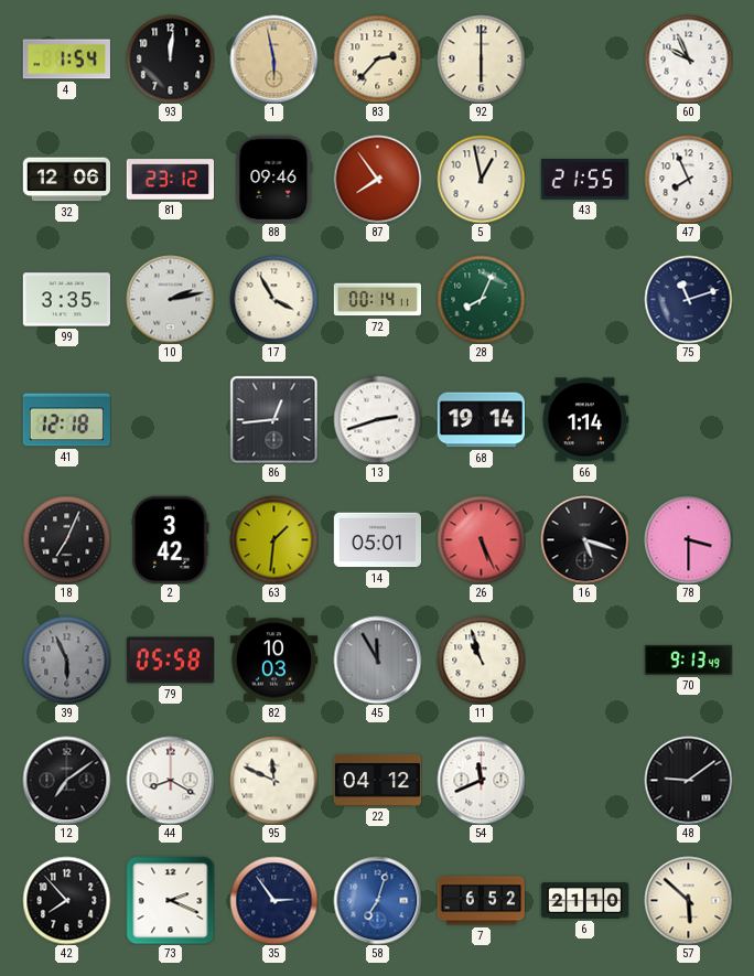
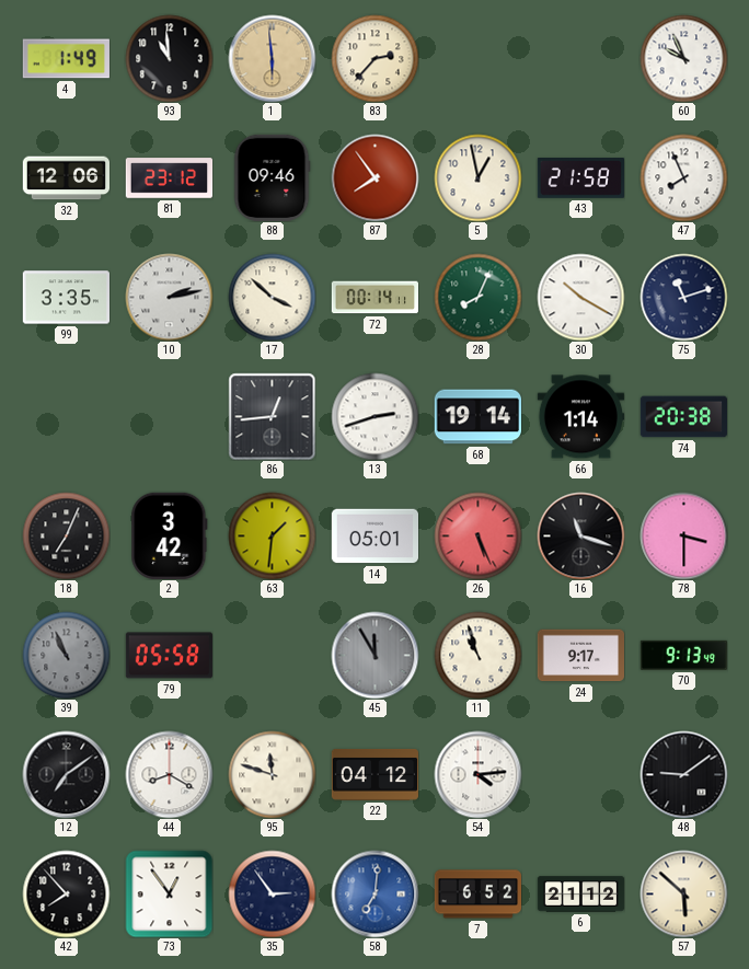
4: 1:54 -> 1:49 (66, 59)
93: 12:01 -> 10:59 (169, 58)
1: 5:58 -> 5:59 (272, 58)
92: 6:00 -> none (481, 58)
43: 21:55 -> 21:58 (580, 178)
17: 3:55 -> 3:52 (272, 297)
30: none -> 10:20 (580, 297)
41: 12:18 -> none (66, 420)
74: none -> 20:38 (683, 417)
16: 5:18 -> 11:18 (580, 535)
39: 5:56 -> 10:56 (66, 655)
82: 10:03 -> none (273, 661)
24: none -> 9:17 (580, 656)
95: 11:49 -> 11:48 (272, 774)
54: 11:41 -> 4:14 (477, 774)
73: 2:19 -> 12:54 (169, 893)
58: 7:03 -> 7:01 (374, 893)
6: 21:10 -> 21:12 (580, 895)
